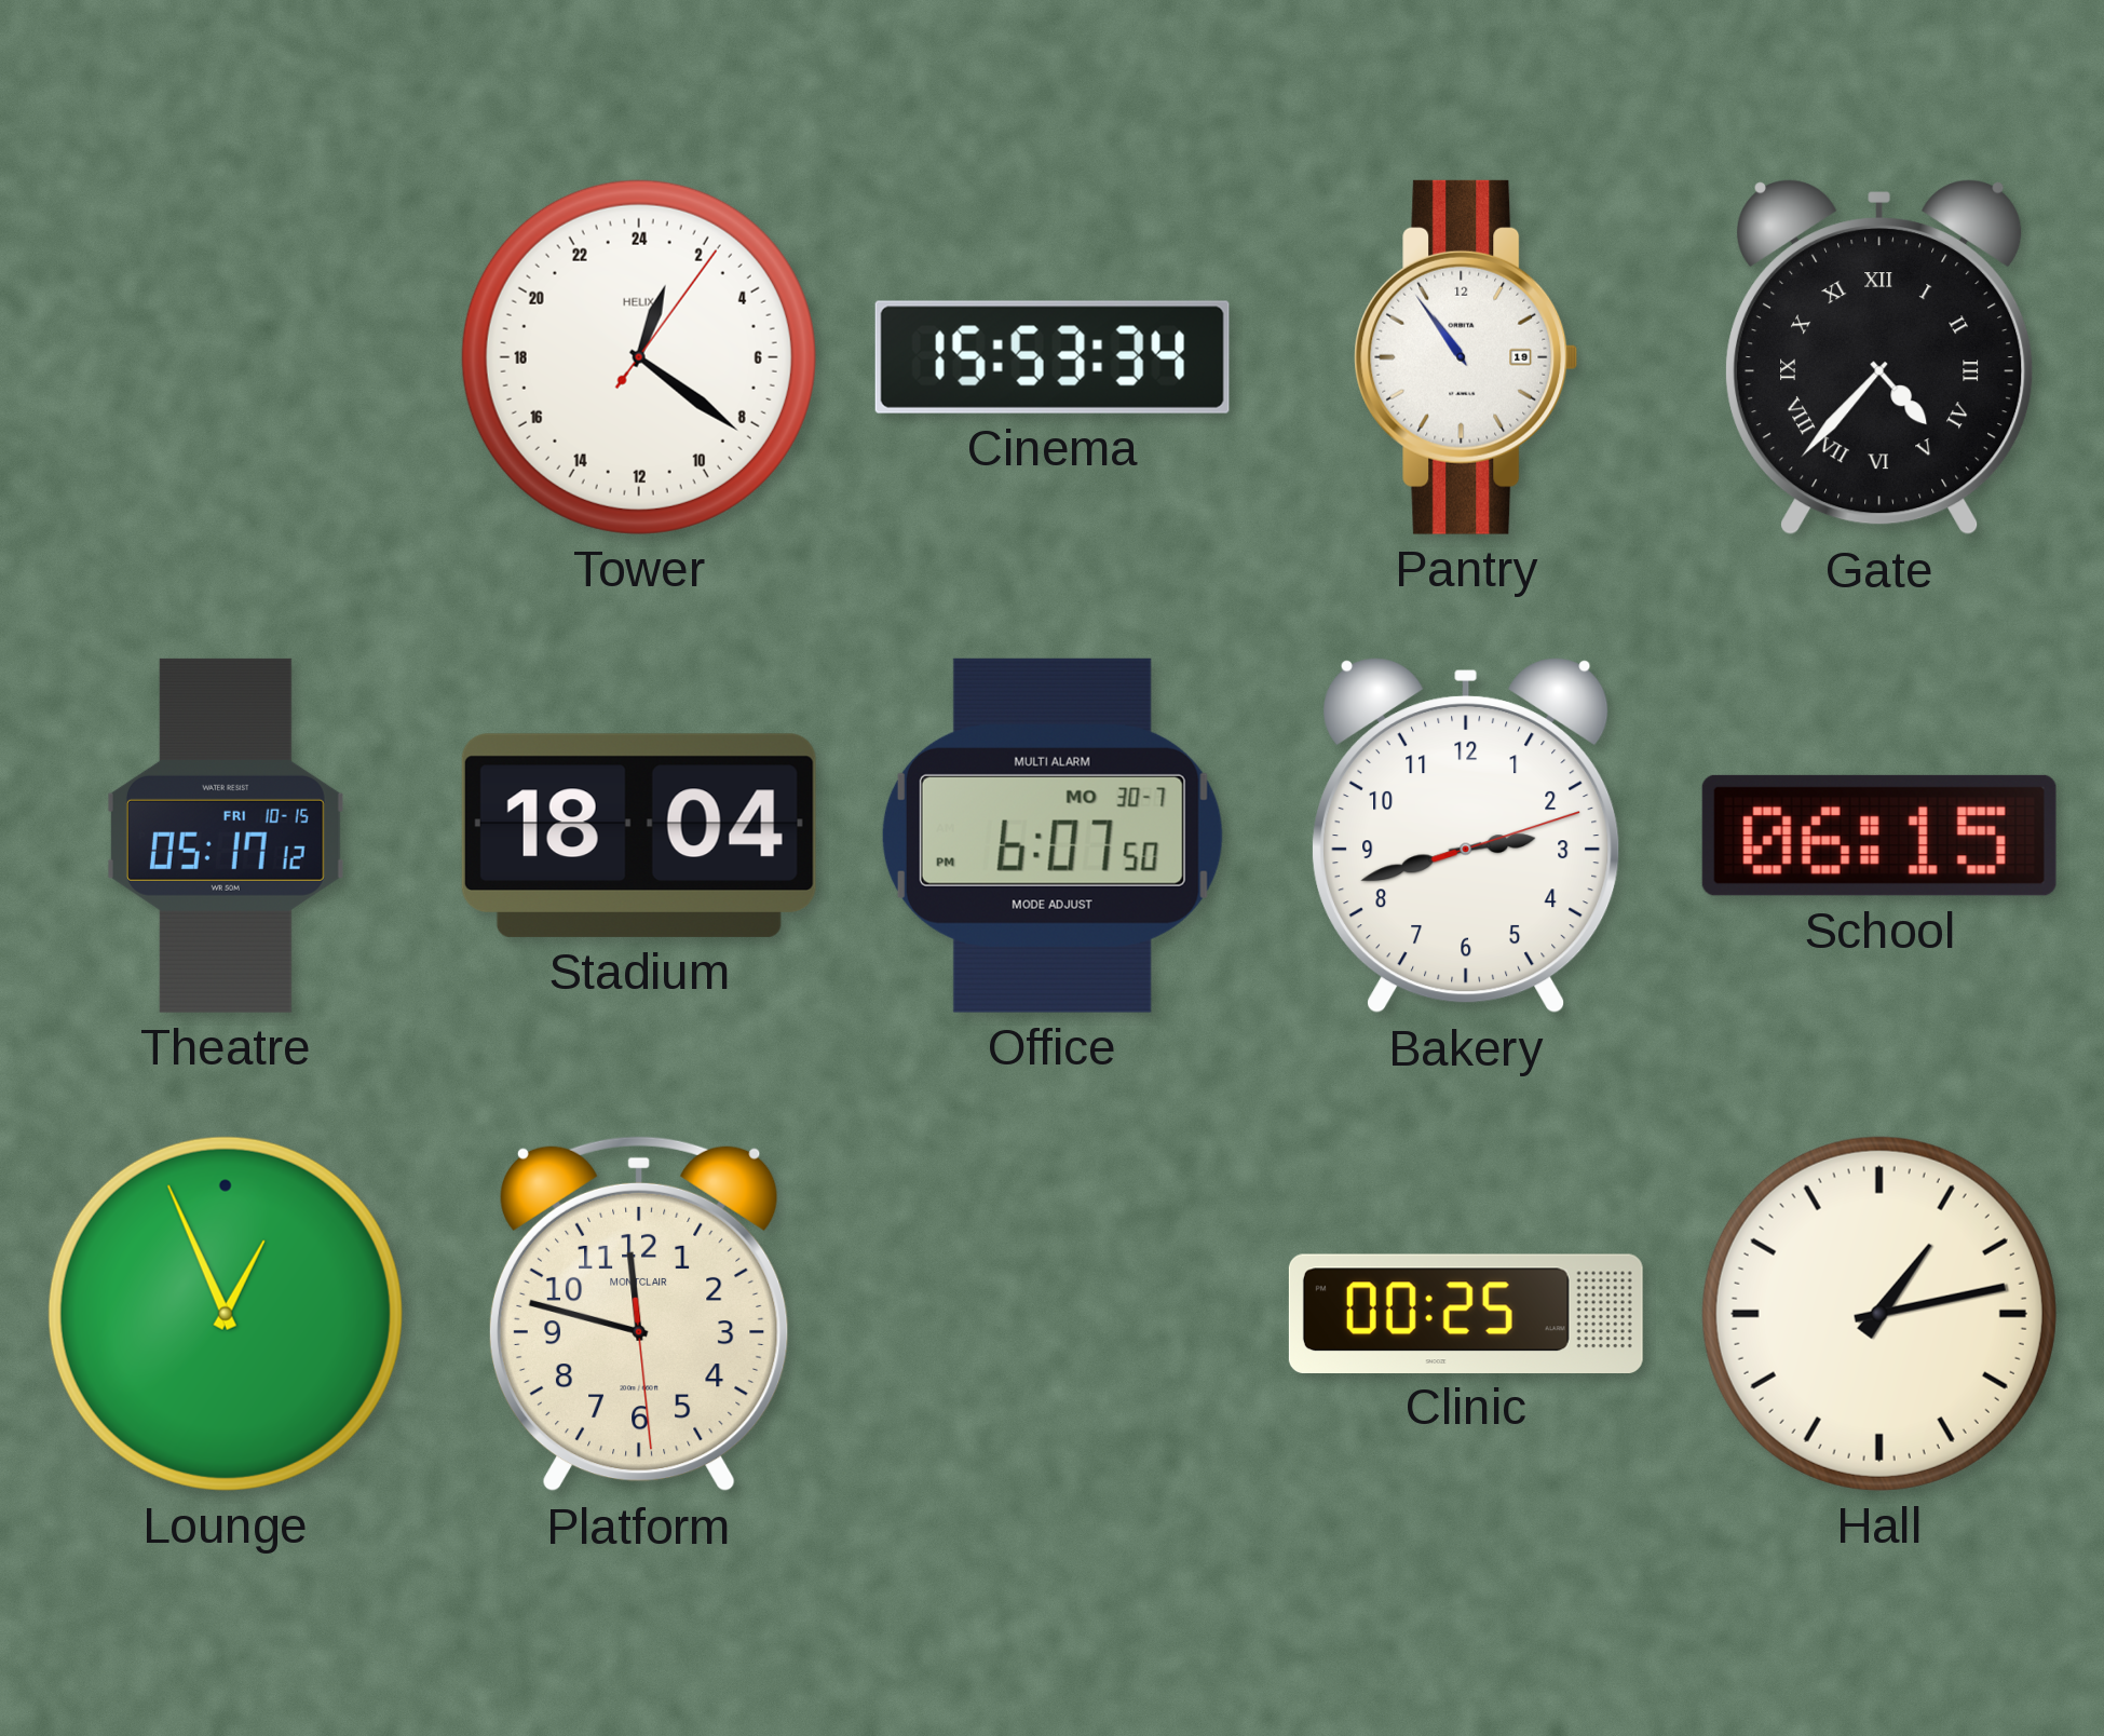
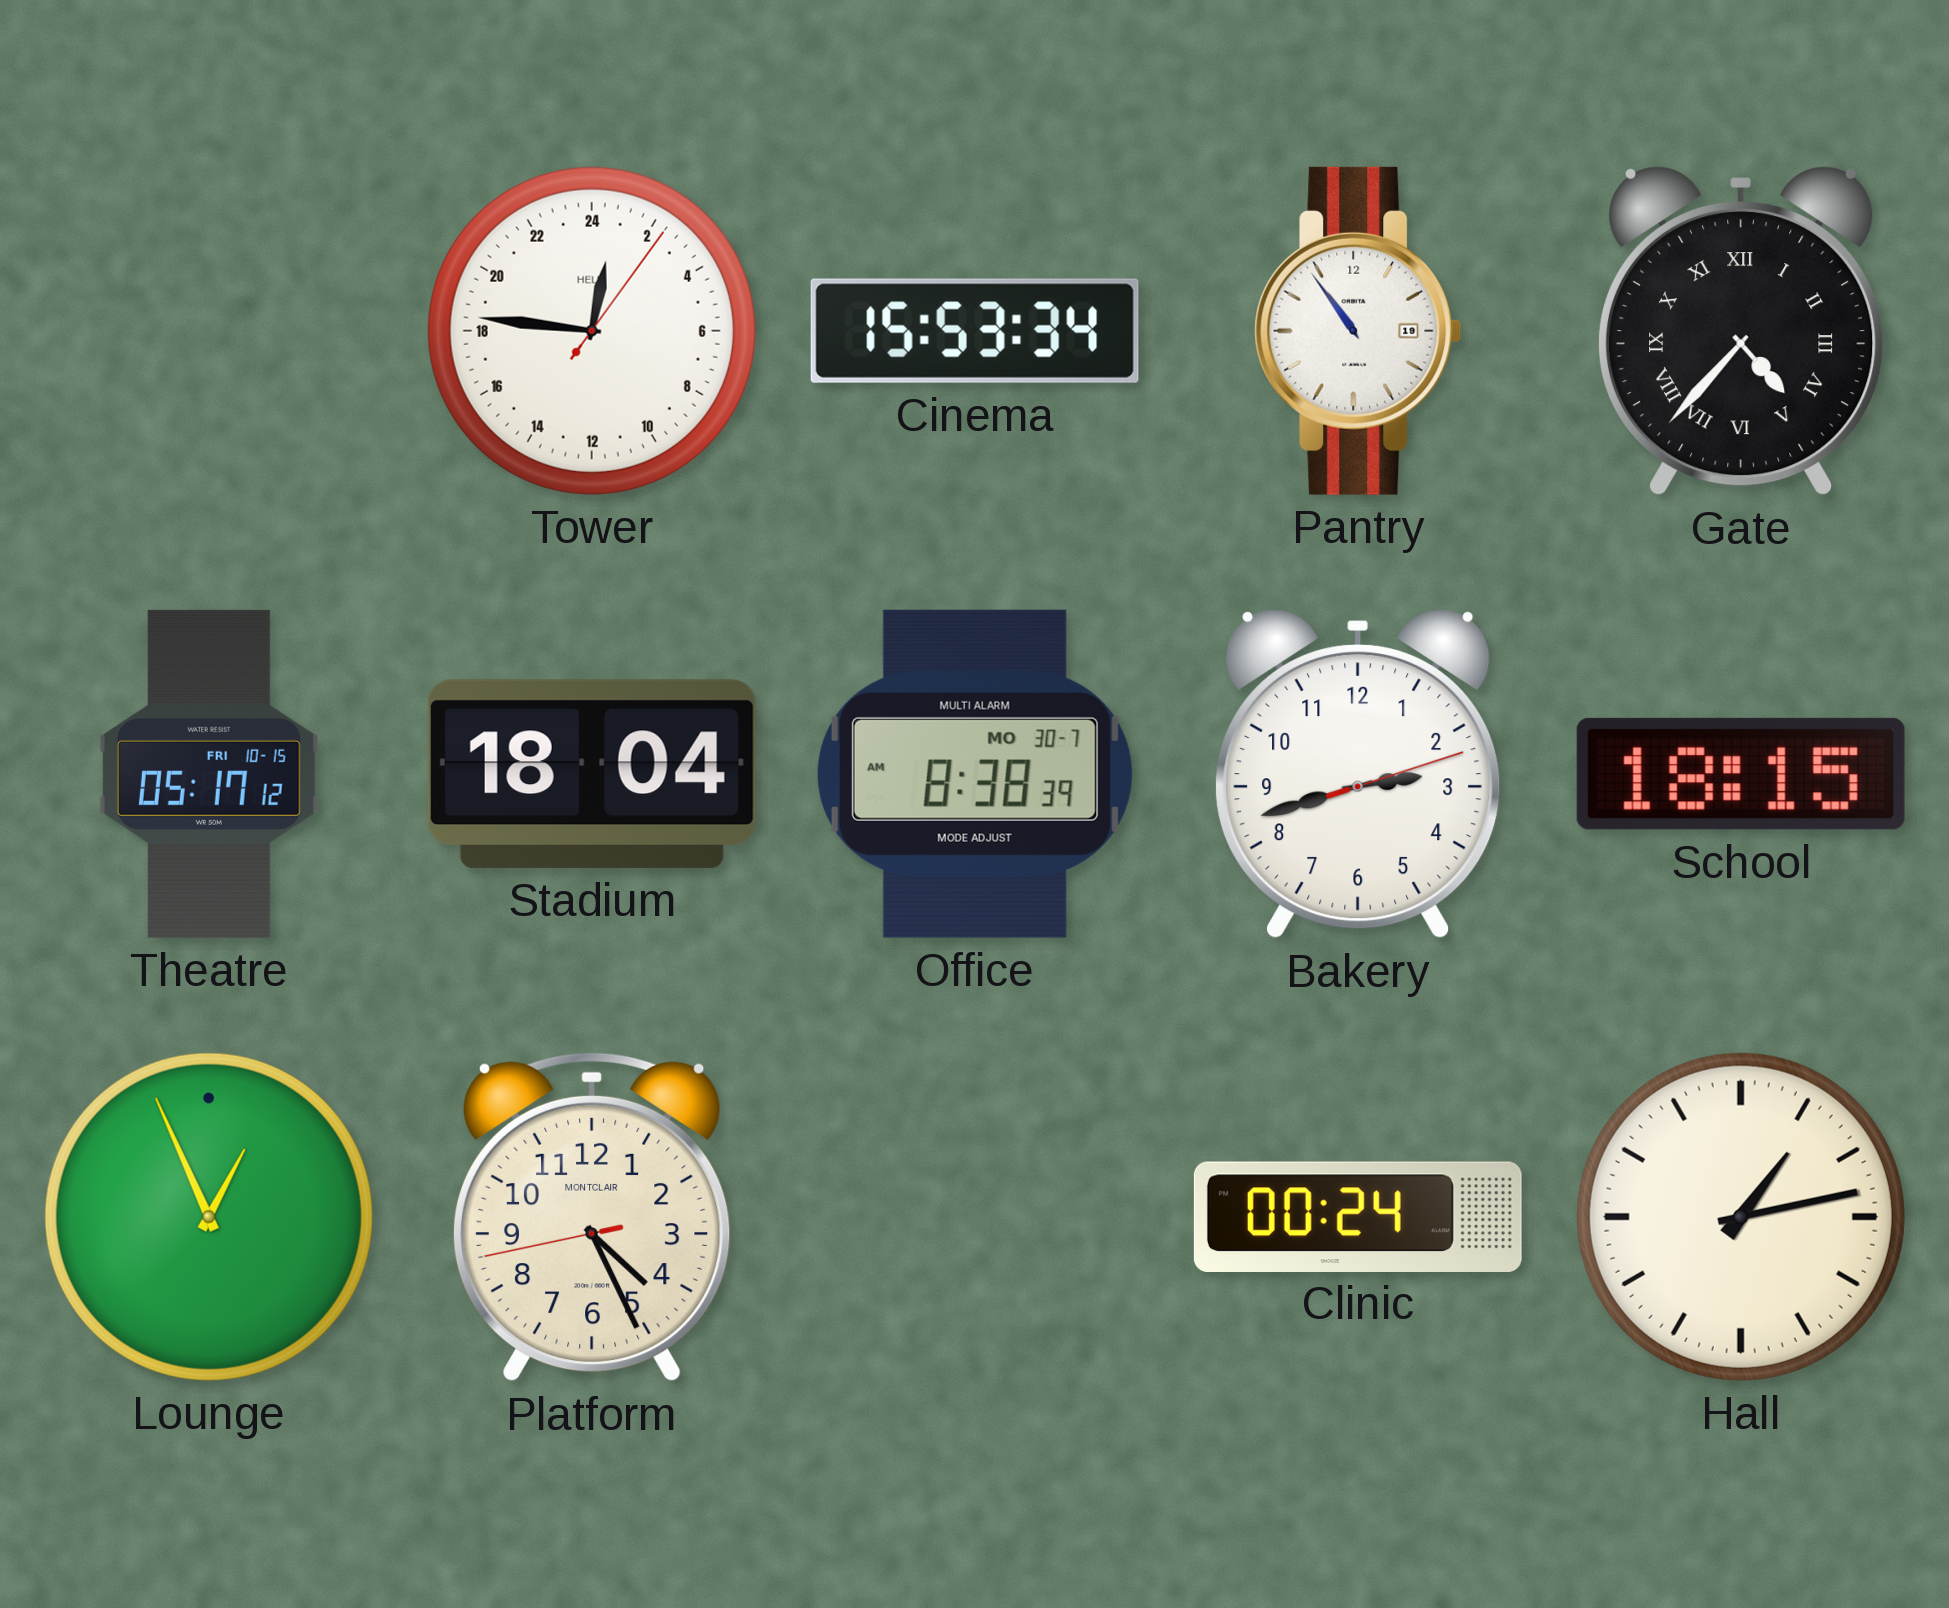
Tower: 1:21 -> 0:46 (592, 331)
Office: 6:07 -> 8:38 (975, 774)
School: 06:15 -> 18:15 (1741, 774)
Platform: 11:47 -> 4:25 (592, 1217)
Clinic: 00:25 -> 00:24 (1358, 1216)
